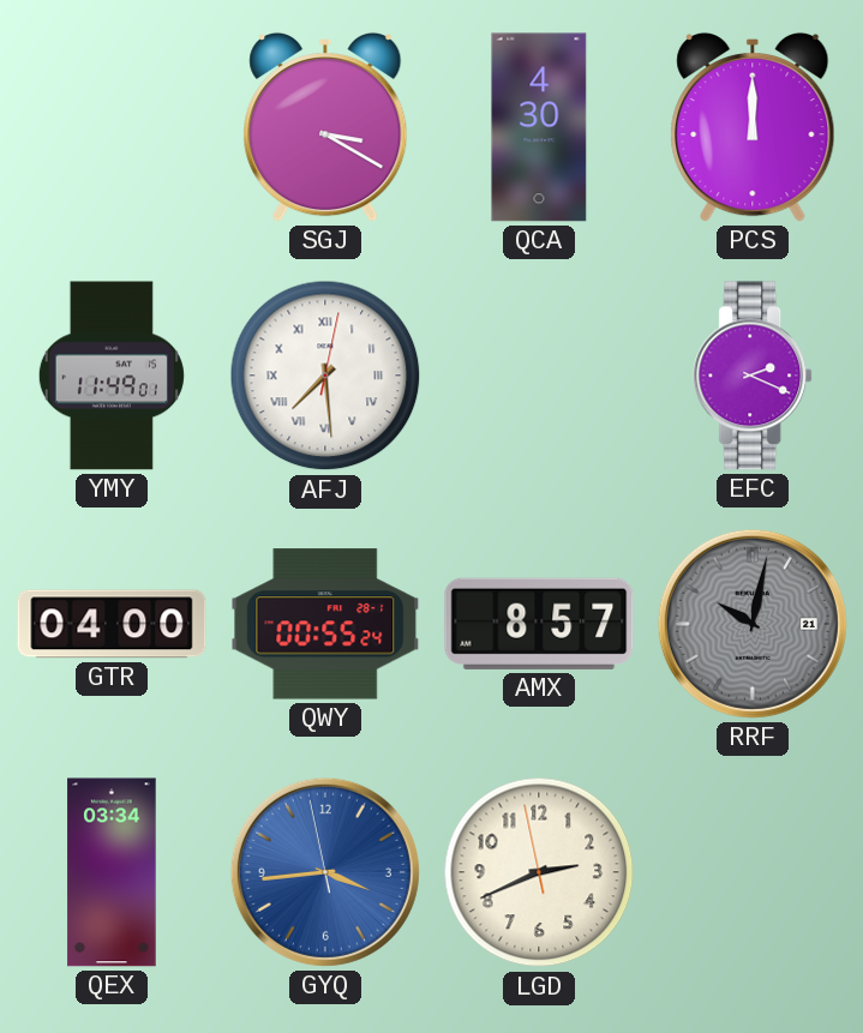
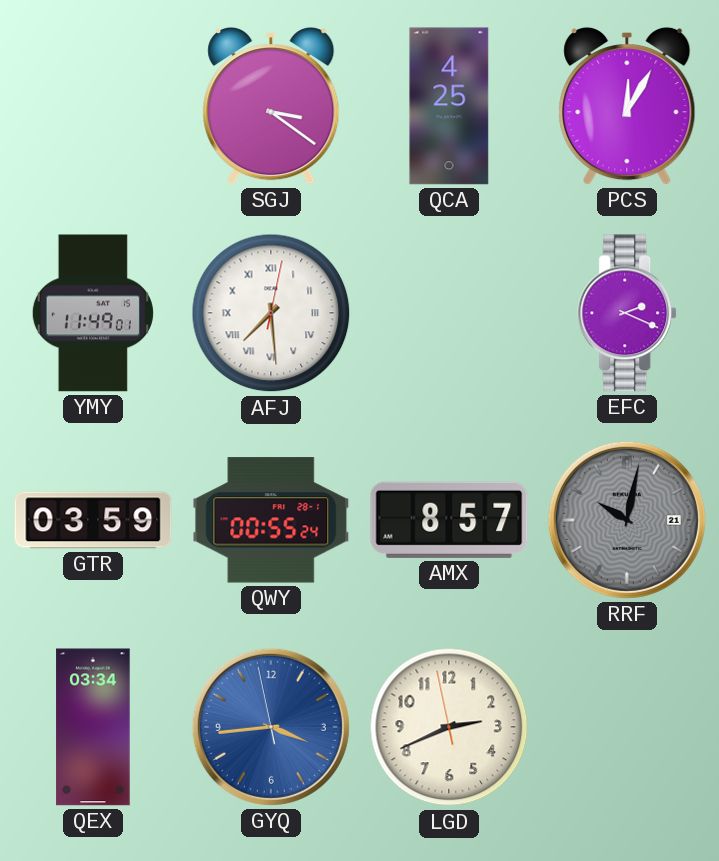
SGJ: 3:20 -> 3:21 (271, 106)
QCA: 4:30 -> 4:25 (449, 106)
PCS: 12:00 -> 12:05 (627, 106)
GTR: 04:00 -> 03:59 (93, 520)
